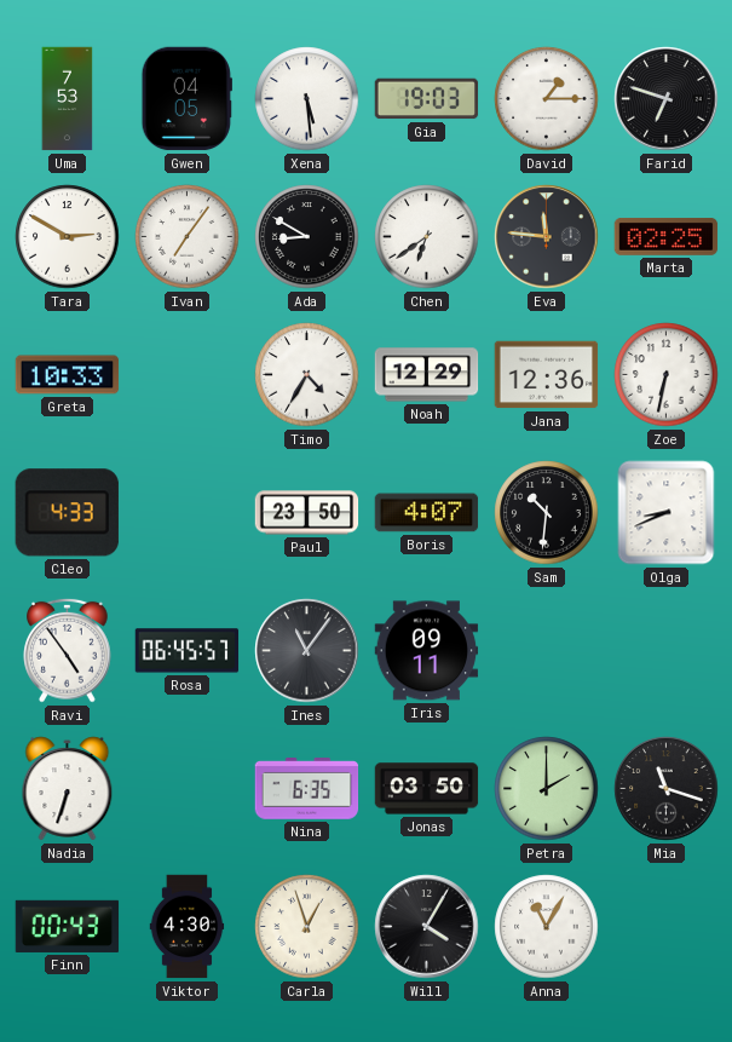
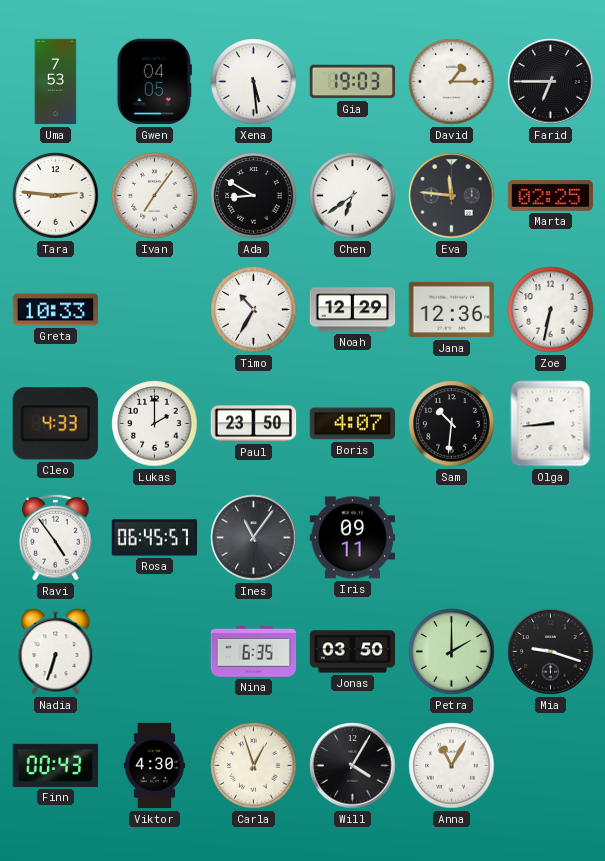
Farid: 6:48 -> 6:45 (551, 82)
Tara: 2:50 -> 2:46 (56, 196)
Timo: 4:35 -> 10:35 (254, 310)
Lukas: none -> 2:00 (155, 424)
Olga: 8:41 -> 8:44 (551, 424)
Mia: 11:18 -> 9:18 (551, 652)
